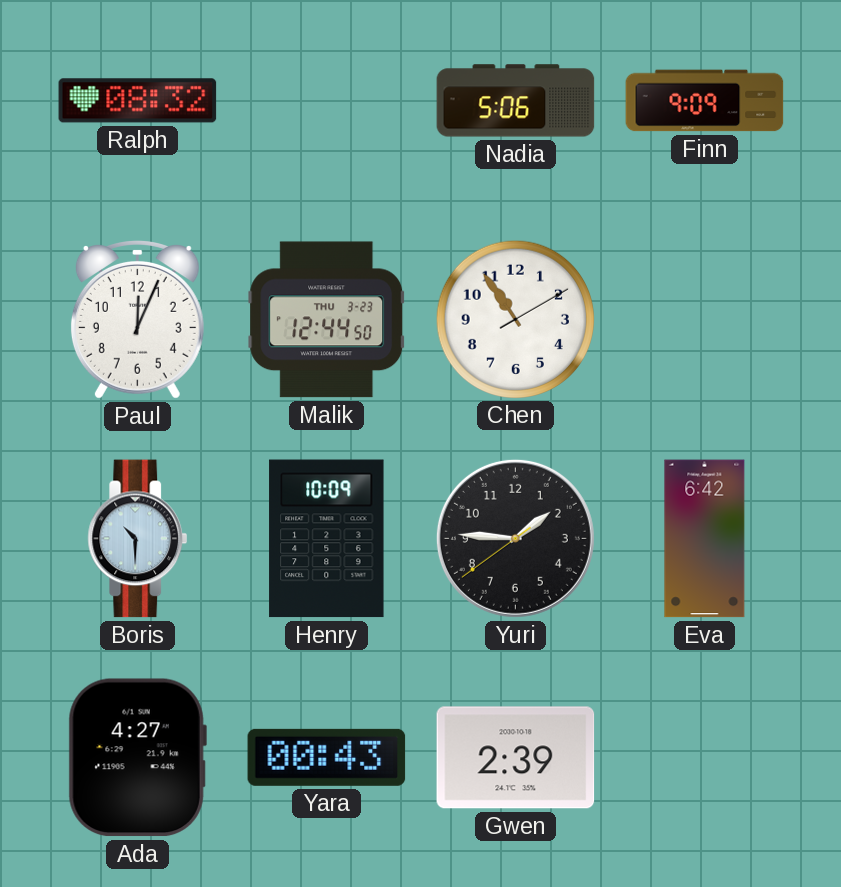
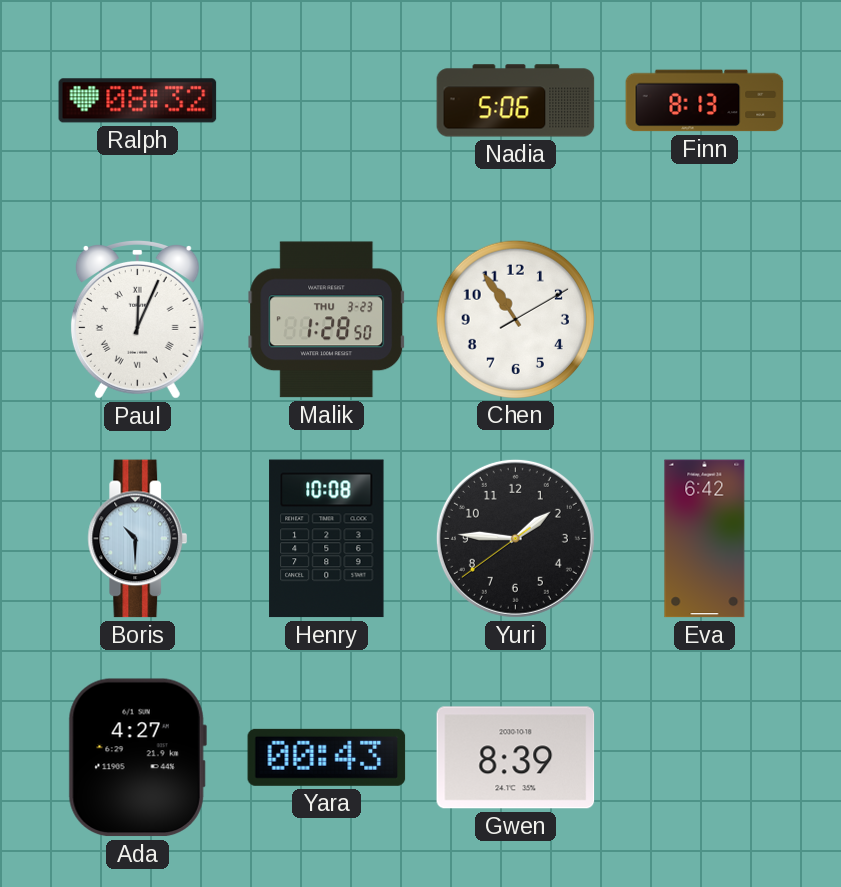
Finn: 9:09 -> 8:13 (705, 101)
Paul numerals: Arabic -> Roman (137, 320)
Malik: 12:44 -> 1:28 (327, 320)
Henry: 10:09 -> 10:08 (327, 539)
Gwen: 2:39 -> 8:39 (516, 758)
